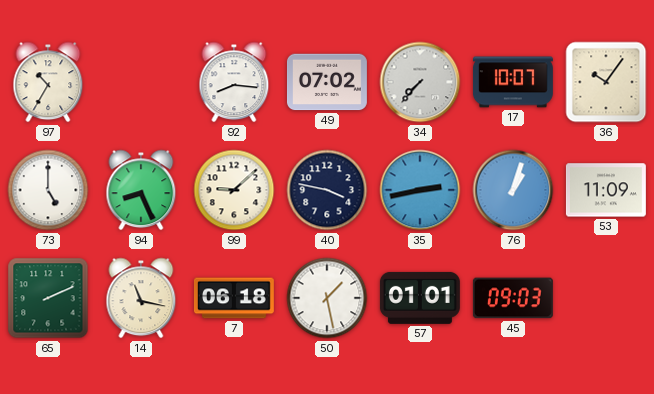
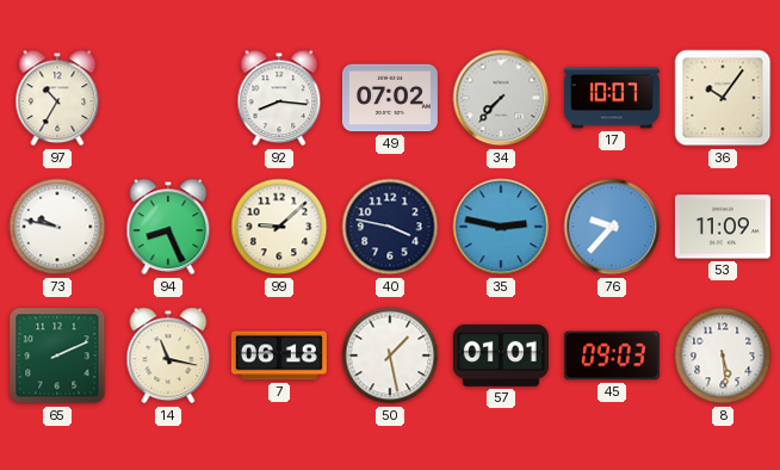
73: 5:00 -> 9:47 (57, 227)
35: 2:43 -> 2:47 (501, 227)
76: 1:03 -> 9:37 (612, 227)
8: none -> 5:29 (723, 355)
